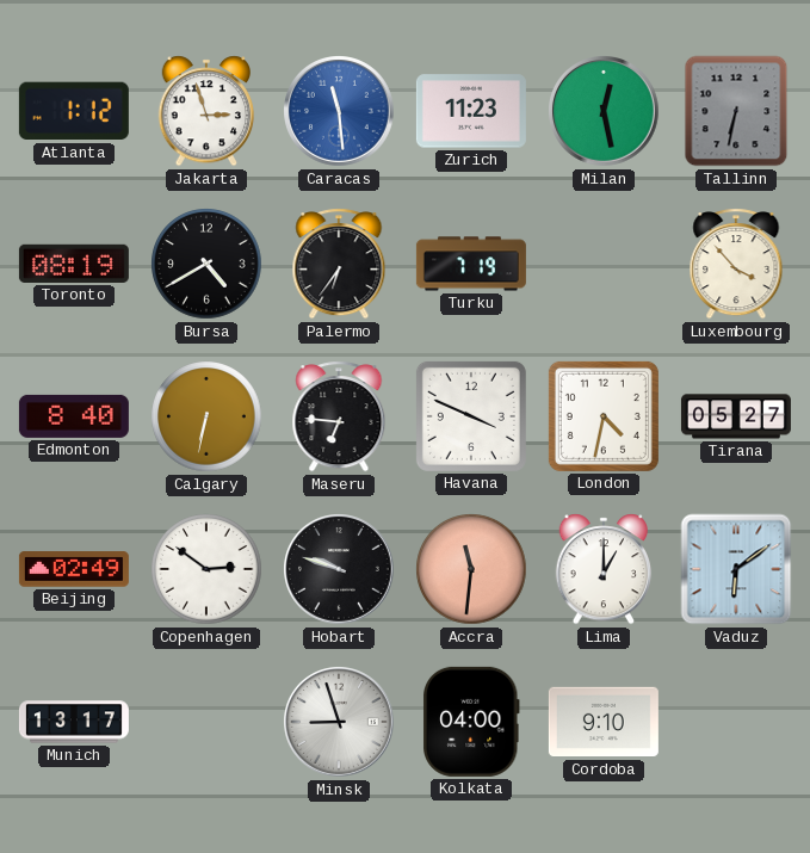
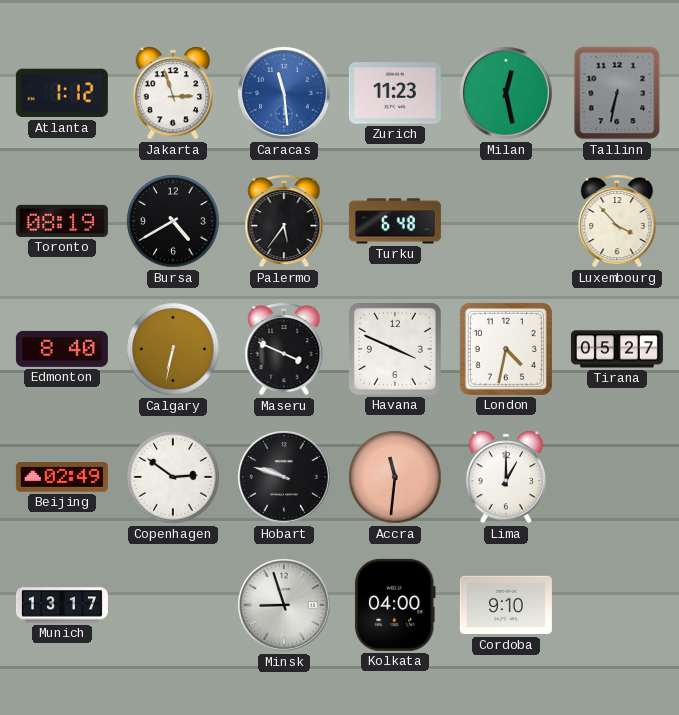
Palermo: 6:36 -> 5:36 (284, 221)
Turku: 7:19 -> 6:48 (395, 221)
Maseru: 6:46 -> 3:49 (284, 349)
Vaduz: 6:09 -> none (736, 569)
